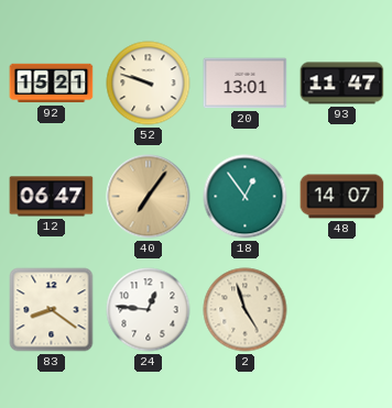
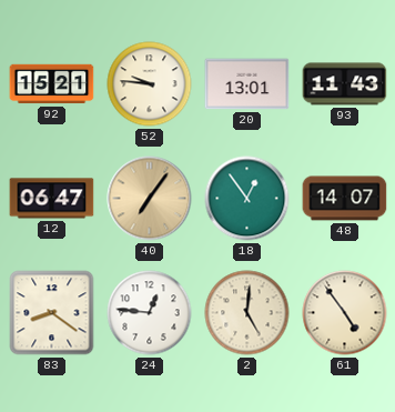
52: 9:48 -> 9:46 (150, 84)
93: 11:47 -> 11:43 (345, 84)
2: 4:57 -> 5:01 (247, 313)
61: none -> 4:54 (345, 313)
